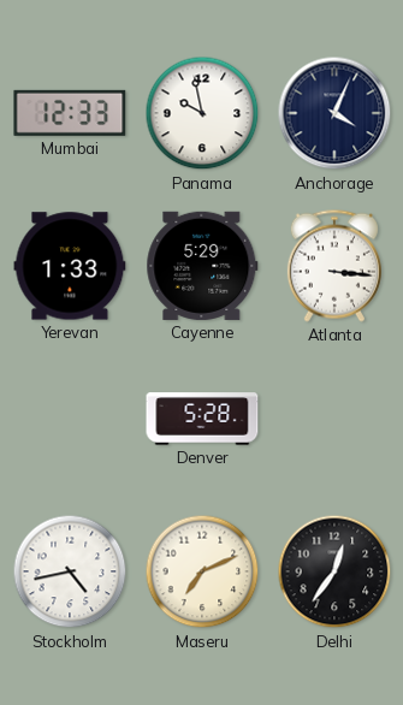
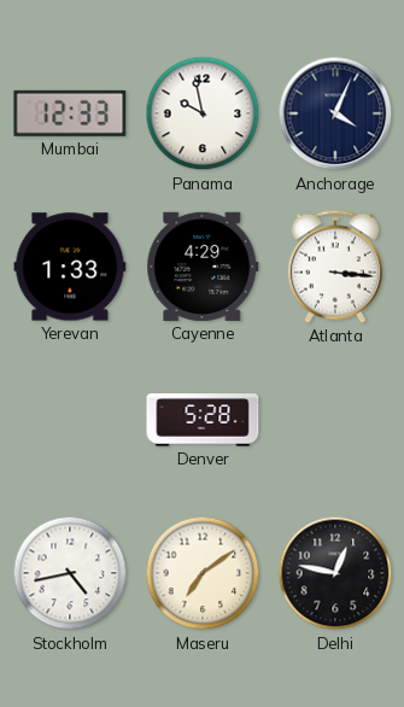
Cayenne: 5:29 -> 4:29 (203, 267)
Maseru: 7:11 -> 7:09 (203, 573)
Delhi: 12:36 -> 12:47 (335, 573)
